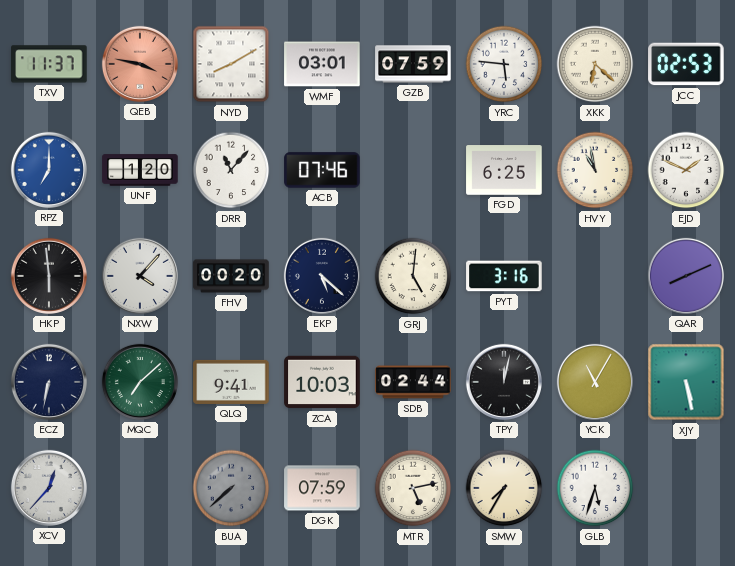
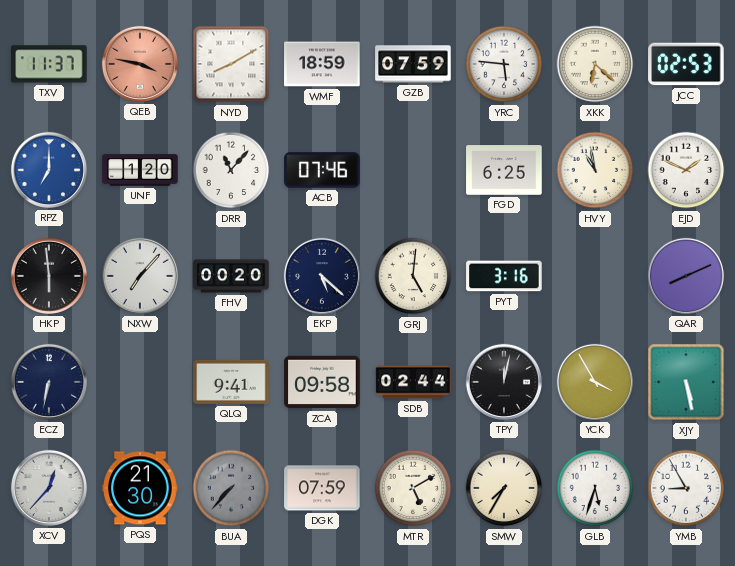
WMF: 03:01 -> 18:59 (322, 64)
NXW: 4:07 -> 7:07 (140, 276)
MQC: 7:08 -> none (140, 382)
ZCA: 10:03 -> 09:58 (322, 382)
YCK: 11:05 -> 3:55 (595, 382)
PQS: none -> 21:30 (140, 488)
BUA: 7:38 -> 7:37 (231, 488)
MTR: 5:13 -> 5:10 (413, 488)
YMB: none -> 8:55 (686, 488)
